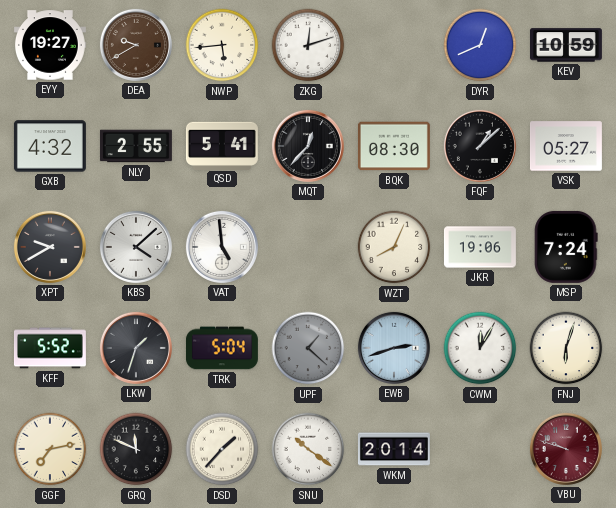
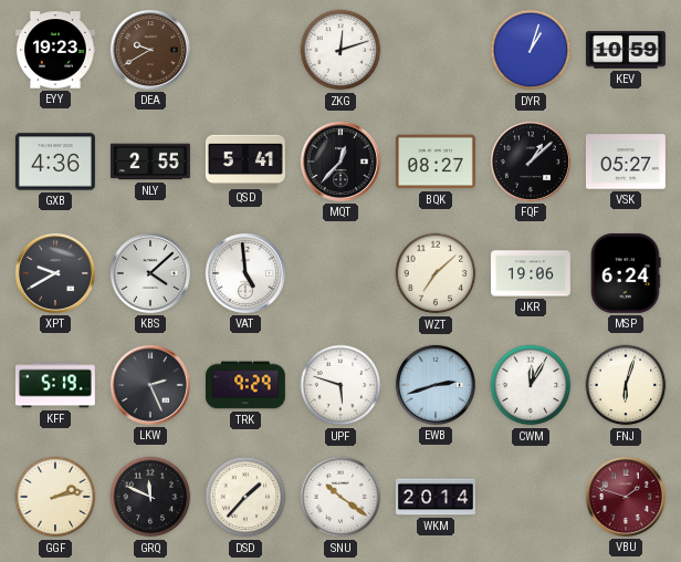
EYY: 19:27 -> 19:23 (55, 50)
NWP: 5:44 -> none (222, 45)
DYR: 12:41 -> 1:03 (531, 50)
GXB: 4:32 -> 4:36 (55, 162)
BQK: 08:30 -> 08:27 (436, 162)
WZT: 8:04 -> 7:08 (436, 273)
MSP: 7:24 -> 6:24 (626, 273)
KFF: 5:52 -> 5:19 (55, 385)
LKW: 1:33 -> 2:26 (150, 385)
TRK: 5:04 -> 9:29 (245, 385)
UPF: 1:22 -> 5:48 (340, 385)
UPF dial: grey -> white (340, 385)
GGF: 7:13 -> 2:13 (55, 497)
VBU: 9:48 -> 1:48 (626, 497)
